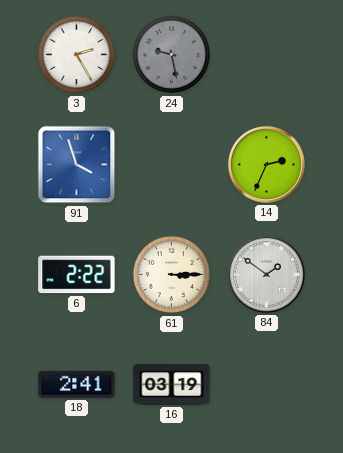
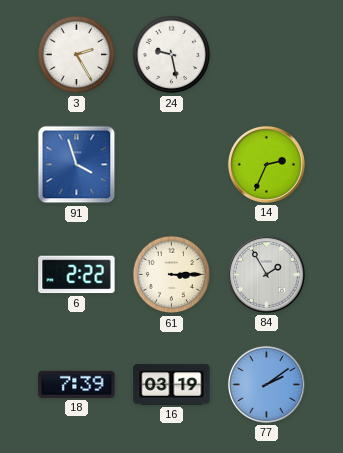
24 dial: grey -> white (172, 55)
84: 1:51 -> 1:55 (266, 274)
18: 2:41 -> 7:39 (77, 384)
77: none -> 2:09 (266, 384)
